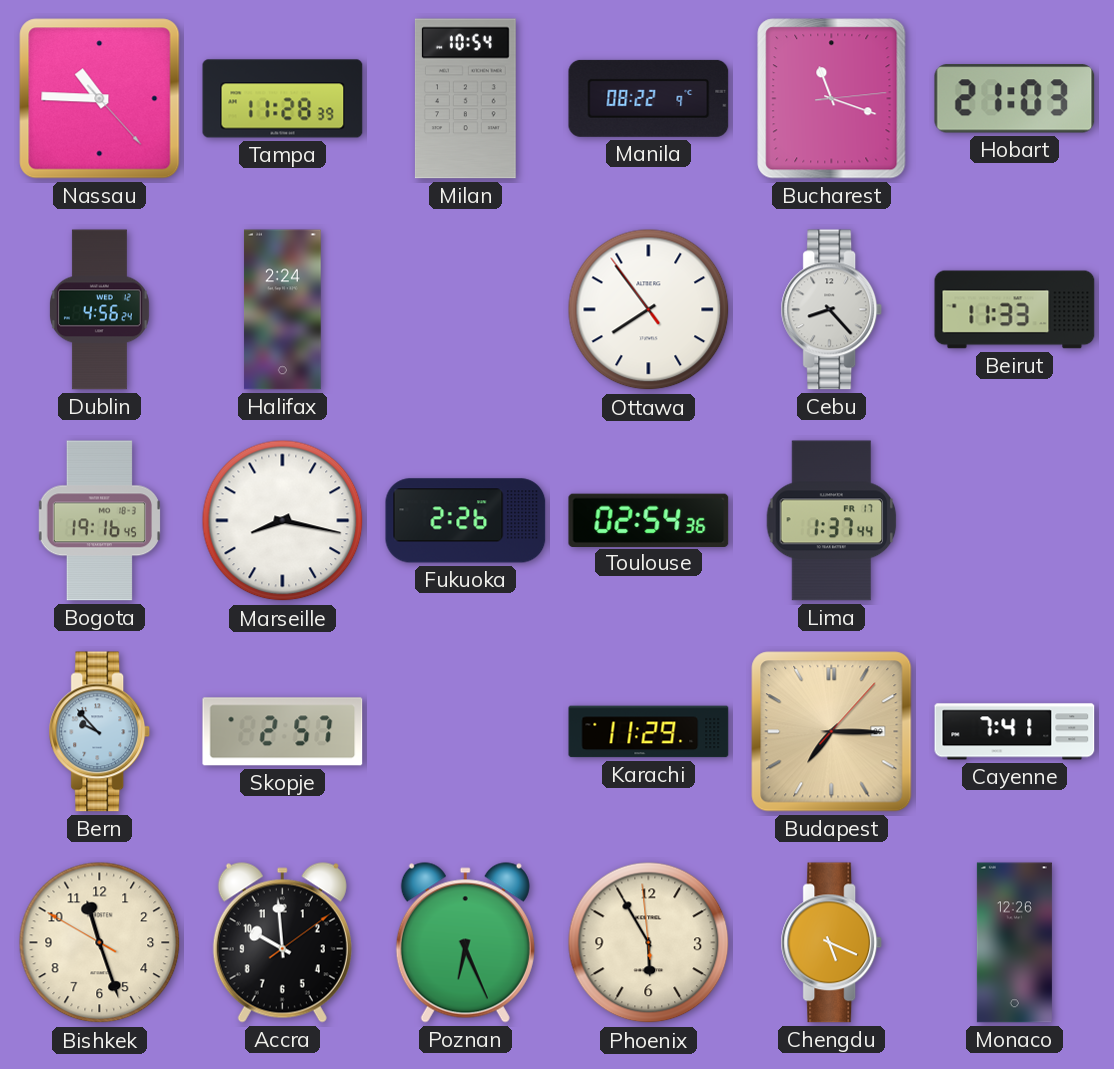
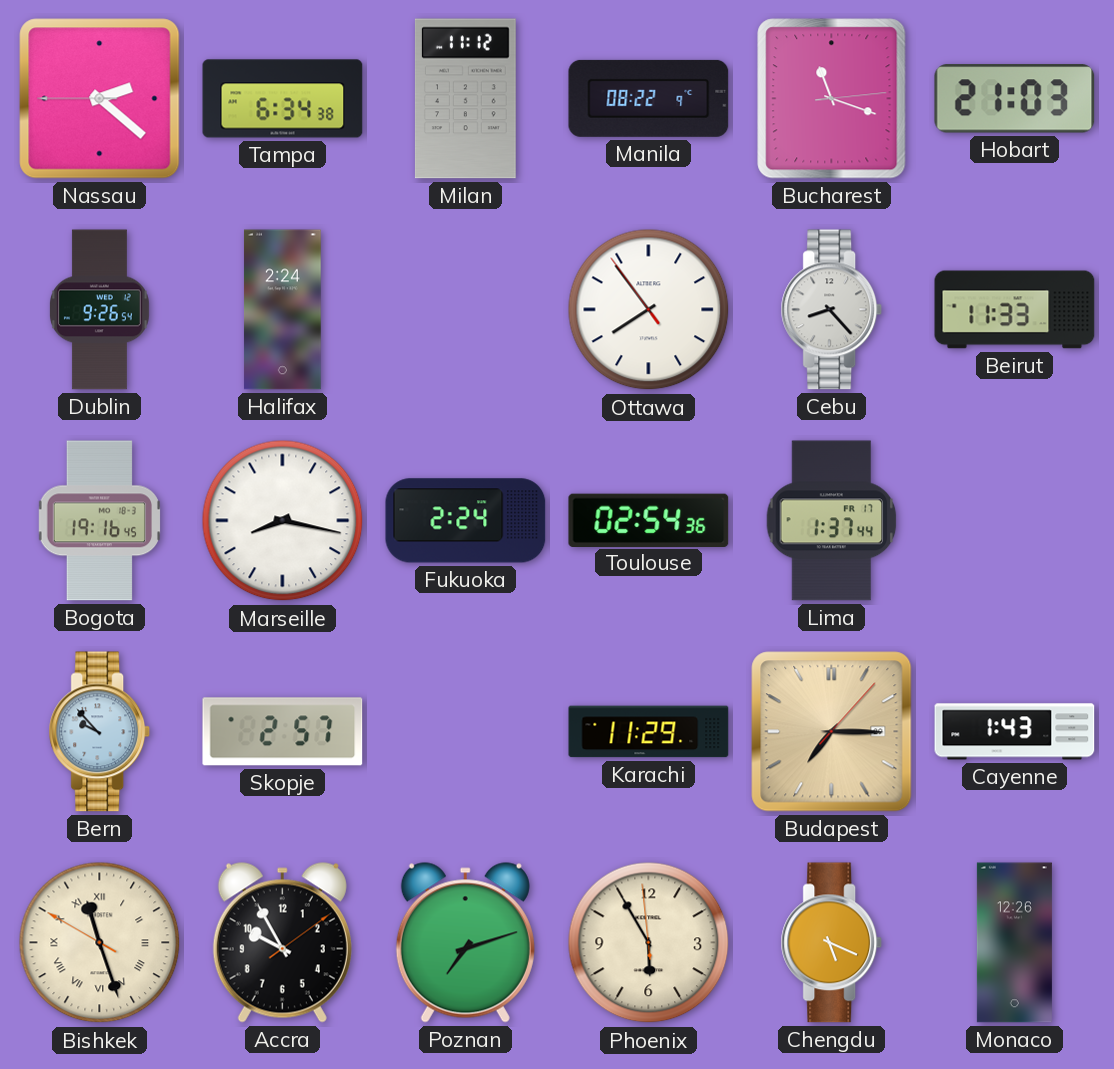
Nassau: 10:45 -> 2:21 (100, 99)
Tampa: 11:28 -> 6:34 (283, 99)
Milan: 10:54 -> 11:12 (465, 99)
Dublin: 4:56 -> 9:26 (99, 310)
Fukuoka: 2:26 -> 2:24 (466, 521)
Cayenne: 7:41 -> 1:43 (1015, 732)
Bishkek numerals: Arabic -> Roman (100, 943)
Accra: 9:59 -> 9:55 (282, 943)
Poznan: 6:26 -> 7:12 (465, 943)
